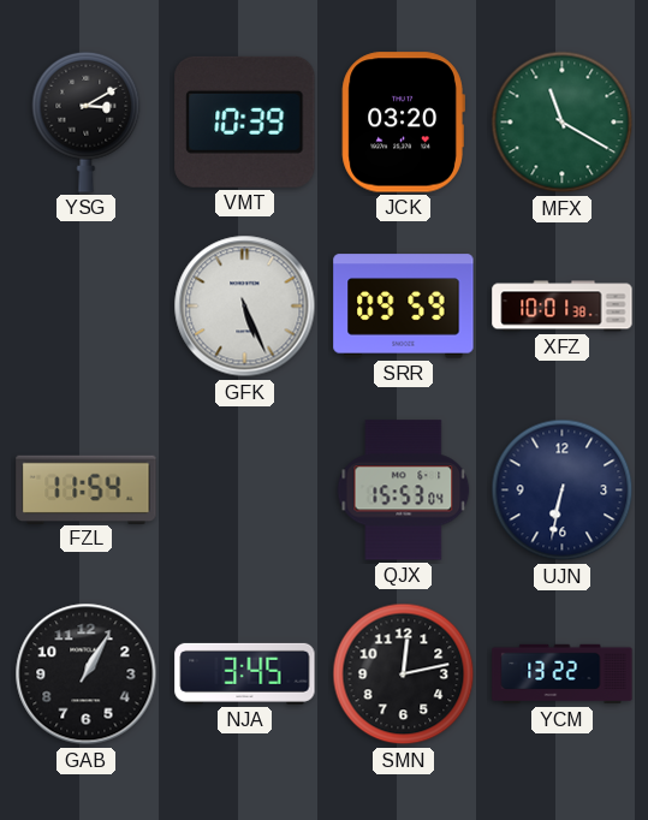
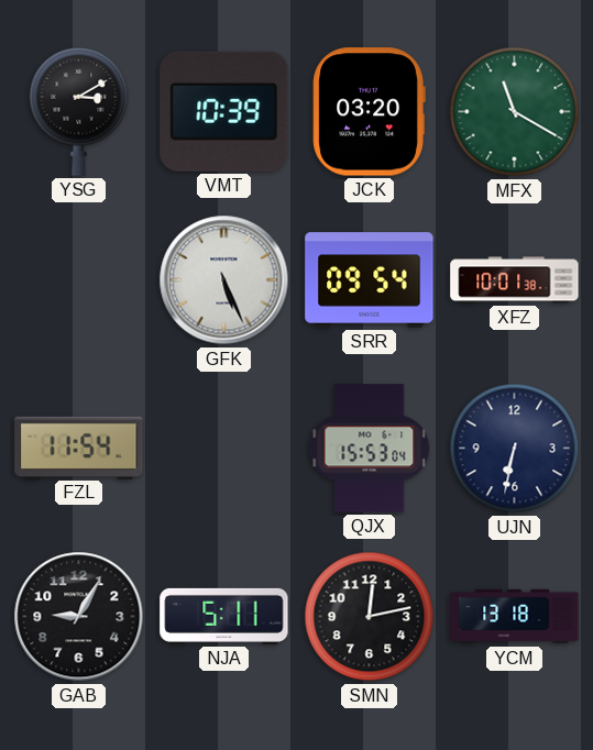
SRR: 09:59 -> 09:54 (370, 280)
GAB: 1:05 -> 9:05 (79, 617)
NJA: 3:45 -> 5:11 (224, 616)
YCM: 13:22 -> 13:18 (515, 617)
